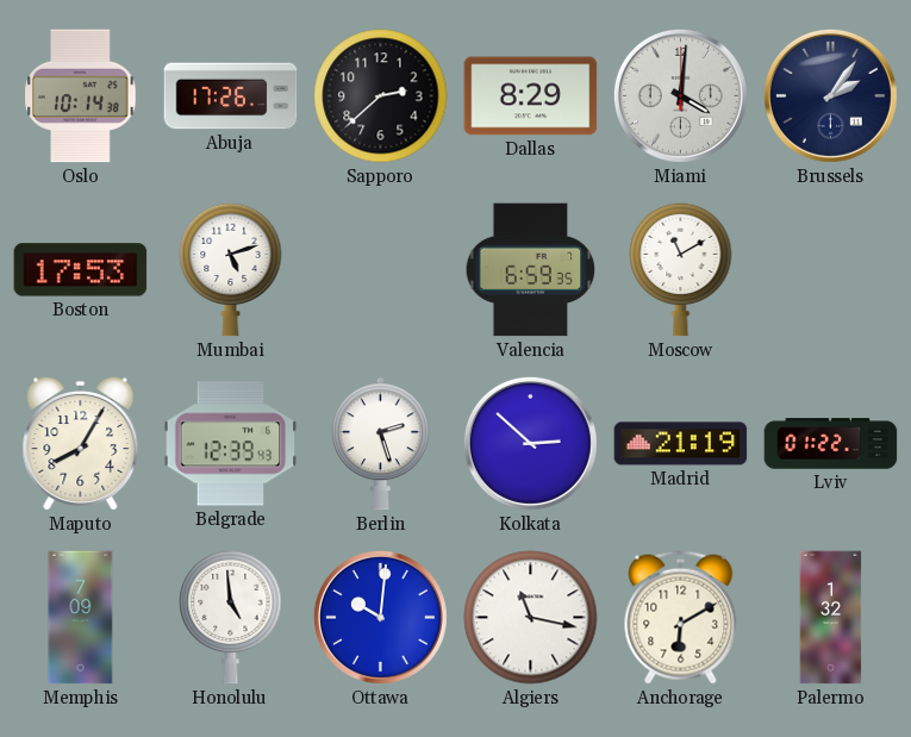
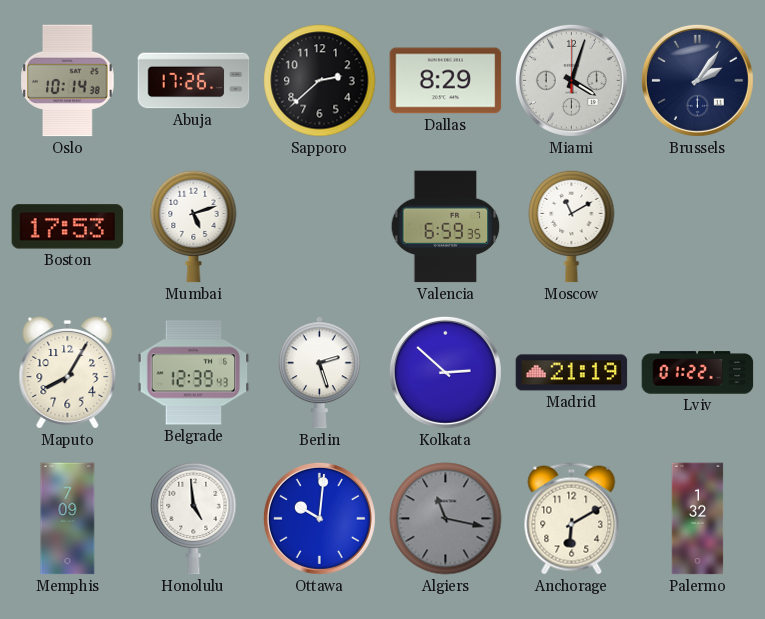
Miami: 4:01 -> 4:03 (571, 80)
Algiers dial: white -> grey (446, 519)
